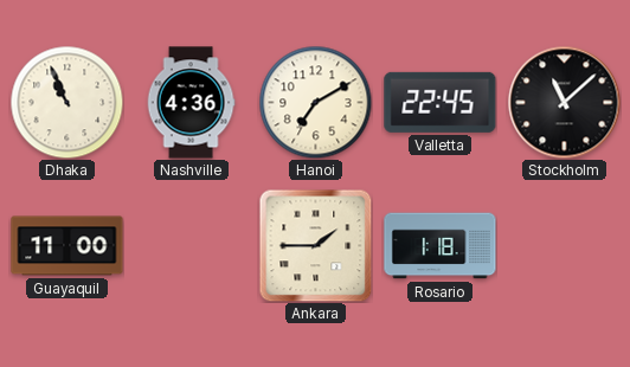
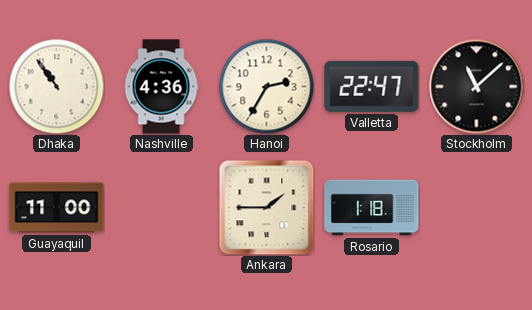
Dhaka: 10:56 -> 10:54 (56, 86)
Hanoi: 7:10 -> 2:35 (266, 86)
Valletta: 22:45 -> 22:47 (372, 86)
